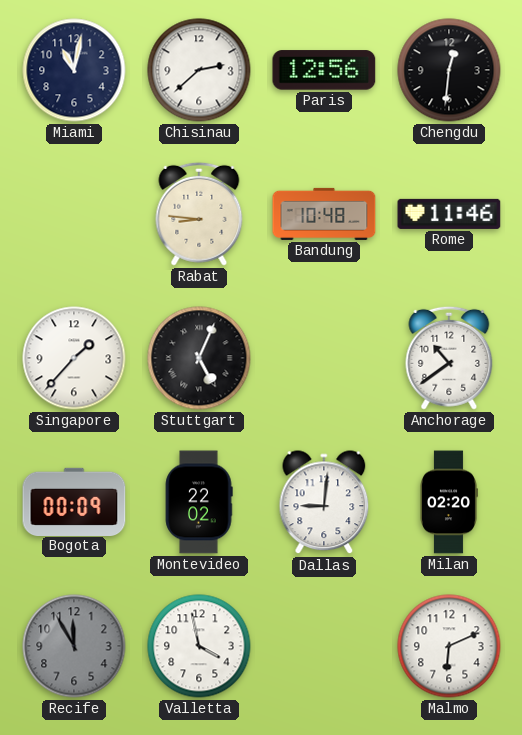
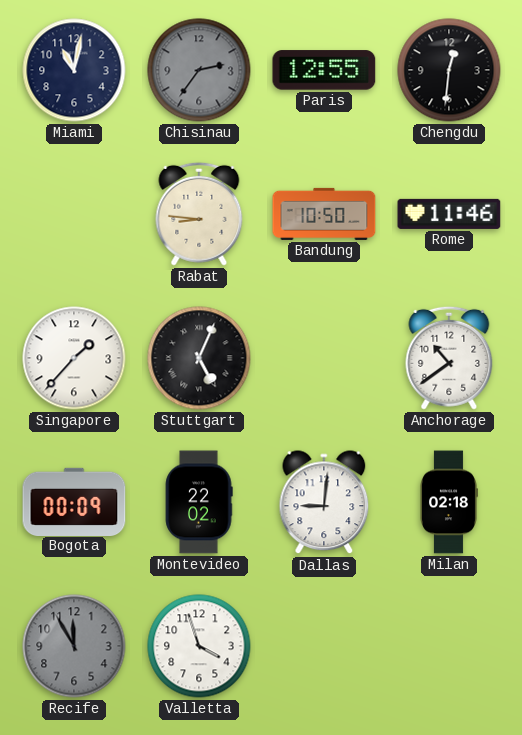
Chisinau: 2:38 -> 2:36 (199, 70)
Chisinau dial: white -> grey (199, 70)
Paris: 12:56 -> 12:55 (324, 70)
Bandung: 10:48 -> 10:50 (324, 214)
Milan: 02:20 -> 02:18 (449, 502)
Valletta: 3:58 -> 3:57 (199, 646)
Malmo: 6:11 -> none (449, 646)
